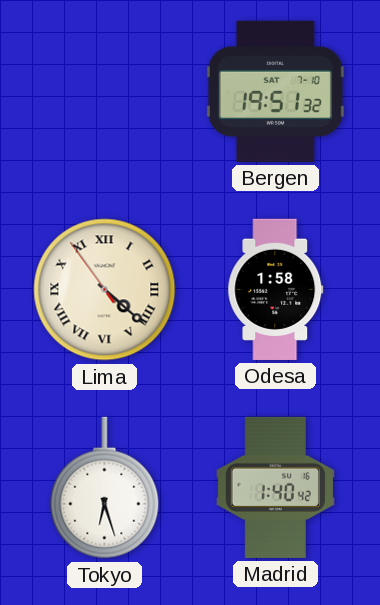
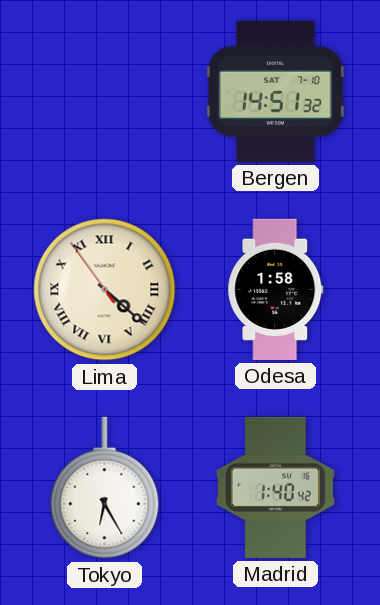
Bergen: 19:51 -> 14:51 (275, 91)
Tokyo: 6:27 -> 6:25 (105, 488)
